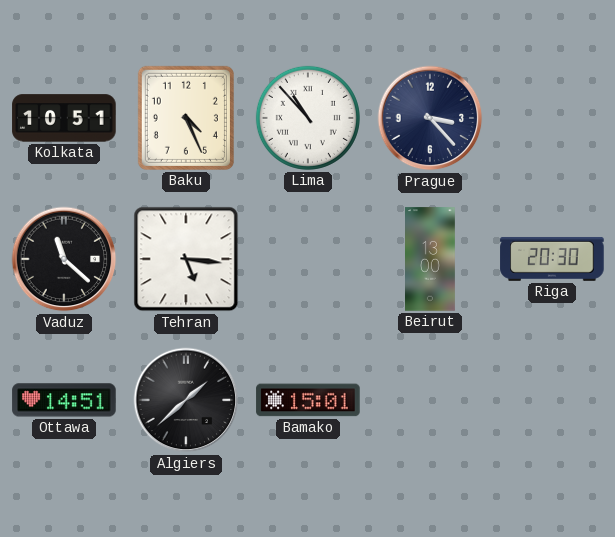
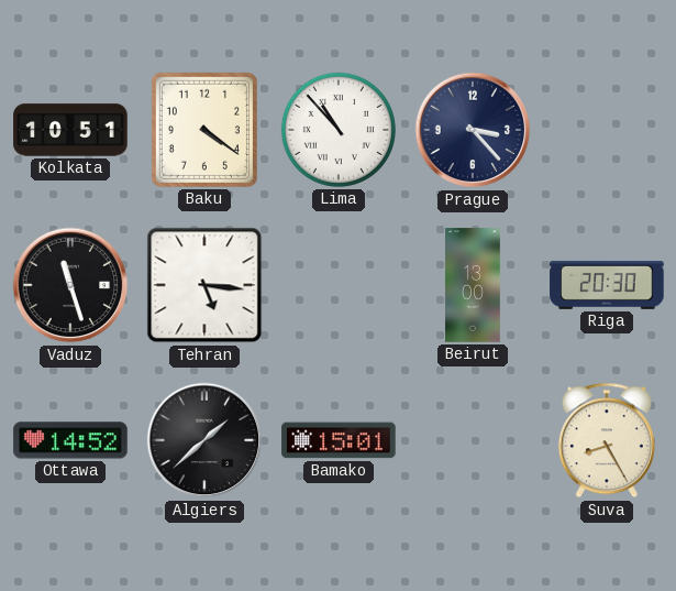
Baku: 4:26 -> 4:21 (204, 130)
Vaduz: 11:22 -> 11:27 (70, 285)
Ottawa: 14:51 -> 14:52 (70, 440)
Suva: none -> 8:25 (607, 440)
